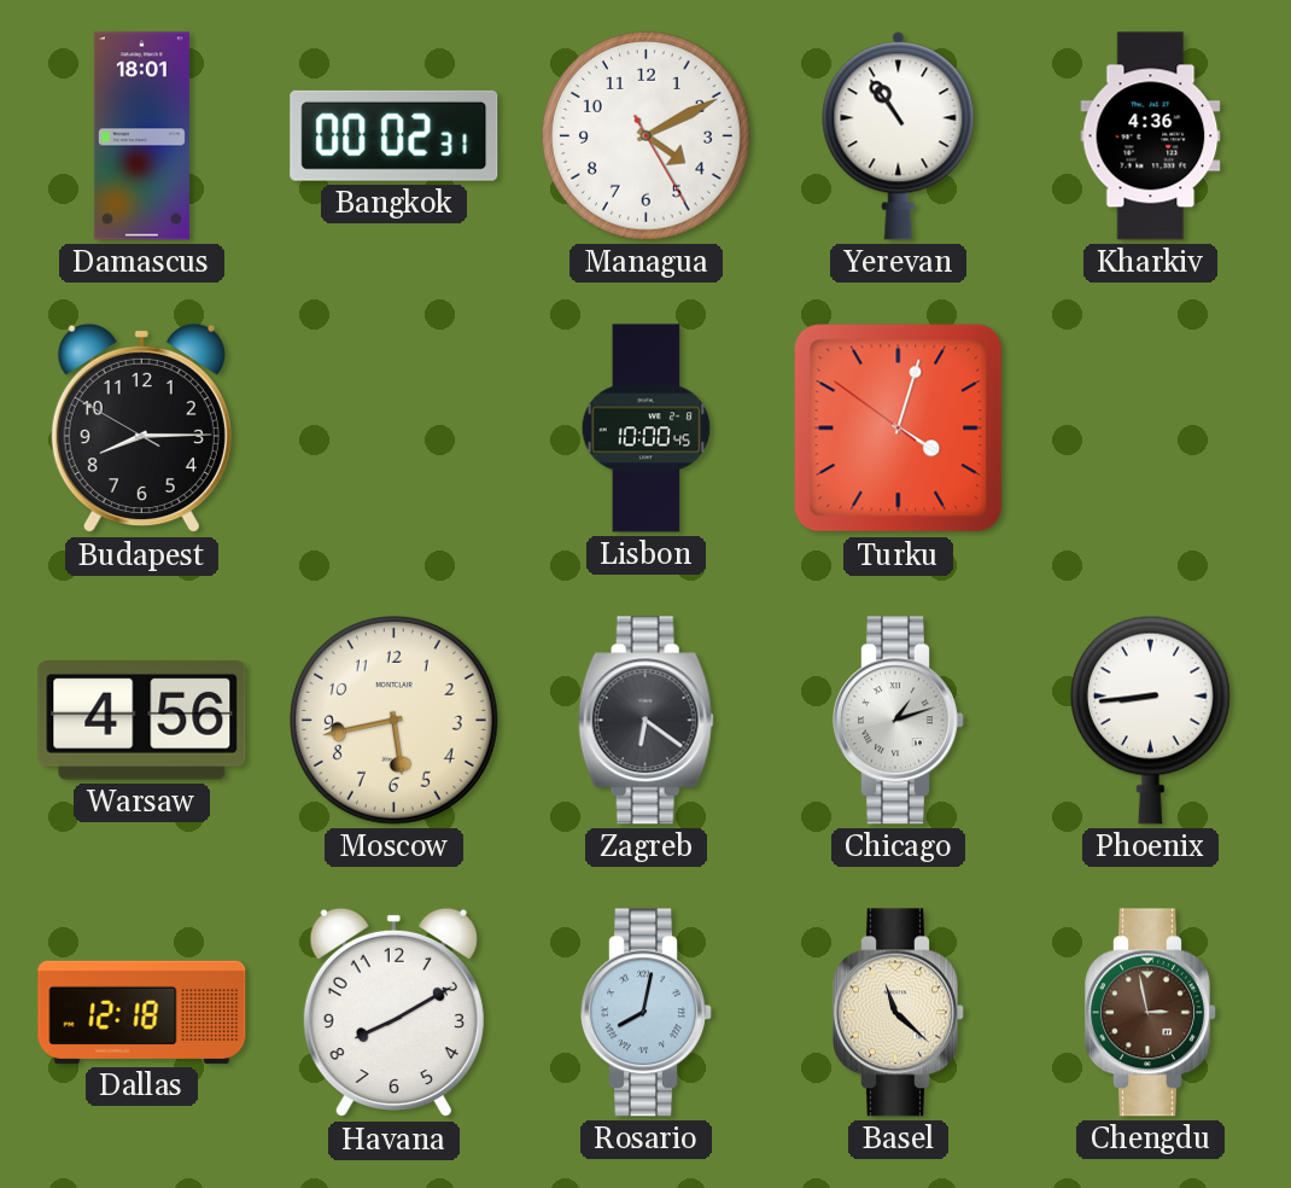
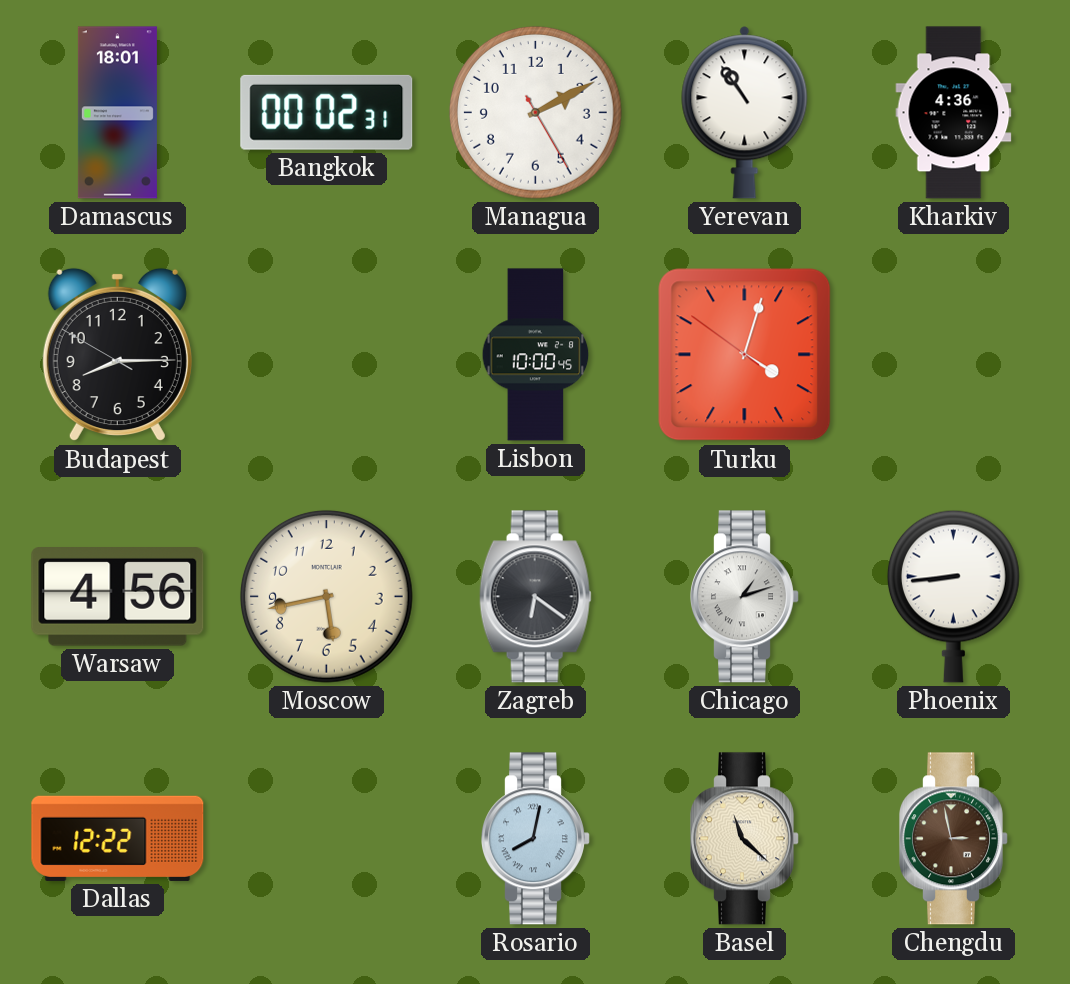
Managua: 4:10 -> 2:10 (535, 112)
Dallas: 12:18 -> 12:22 (118, 838)
Havana: 8:10 -> none (393, 1013)
